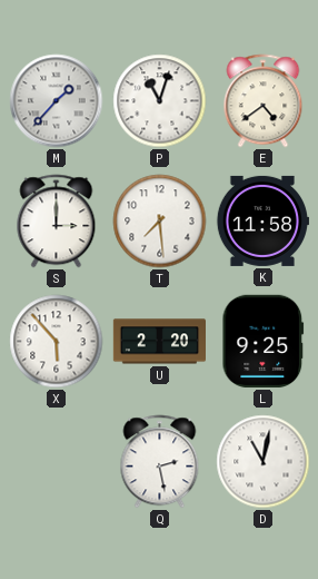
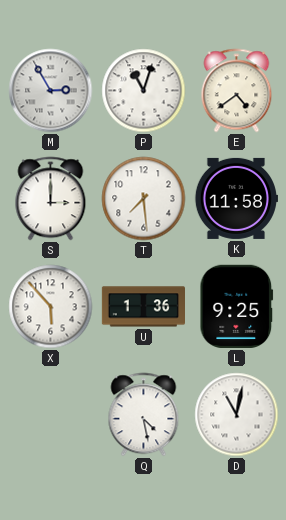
M: 1:37 -> 2:55 (51, 91)
U: 2:20 -> 1:36 (143, 307)
Q: 2:28 -> 4:28 (144, 415)
